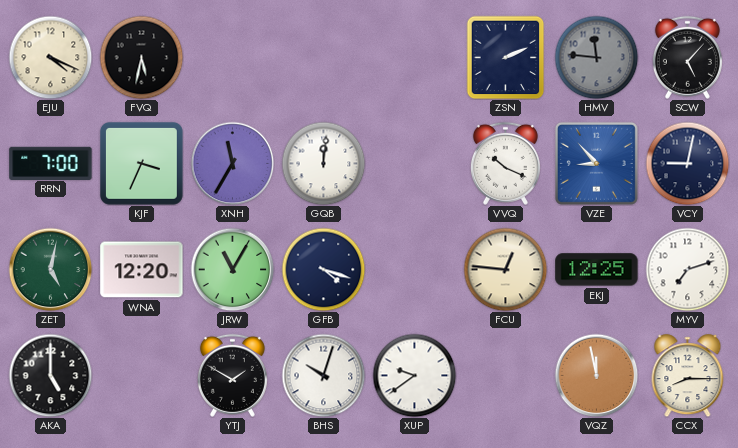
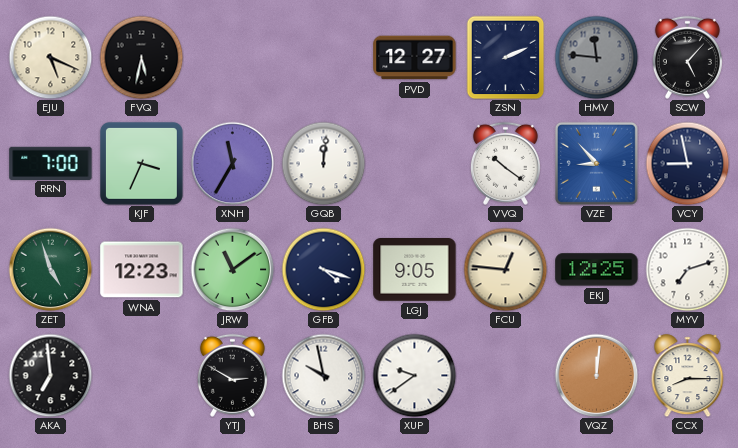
EJU: 4:19 -> 5:19 (50, 57)
PVD: none -> 12:27 (415, 58)
VVQ: 10:19 -> 10:21 (505, 163)
VCY: 9:02 -> 8:58 (687, 163)
ZET: 5:02 -> 4:57 (50, 269)
WNA: 12:20 -> 12:23 (142, 270)
JRW: 11:05 -> 11:09 (232, 269)
LGJ: none -> 9:05 (415, 270)
AKA: 5:00 -> 6:59 (50, 375)
YTJ: 1:50 -> 2:50 (232, 375)
BHS: 10:03 -> 9:58 (323, 375)
VQZ: 11:58 -> 12:01 (596, 375)
